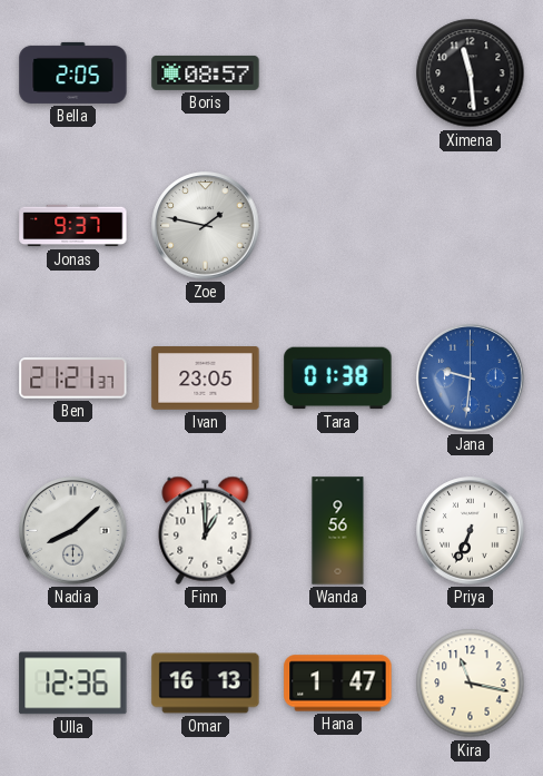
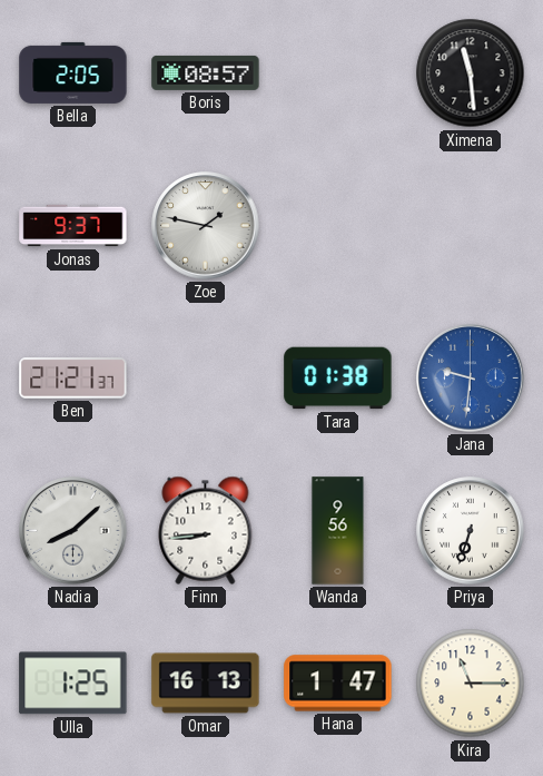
Ivan: 23:05 -> none (206, 379)
Finn: 1:00 -> 8:44 (206, 530)
Priya: 6:34 -> 6:33 (471, 531)
Ulla: 12:36 -> 1:25 (73, 684)
Kira: 11:17 -> 11:15 (471, 684)
